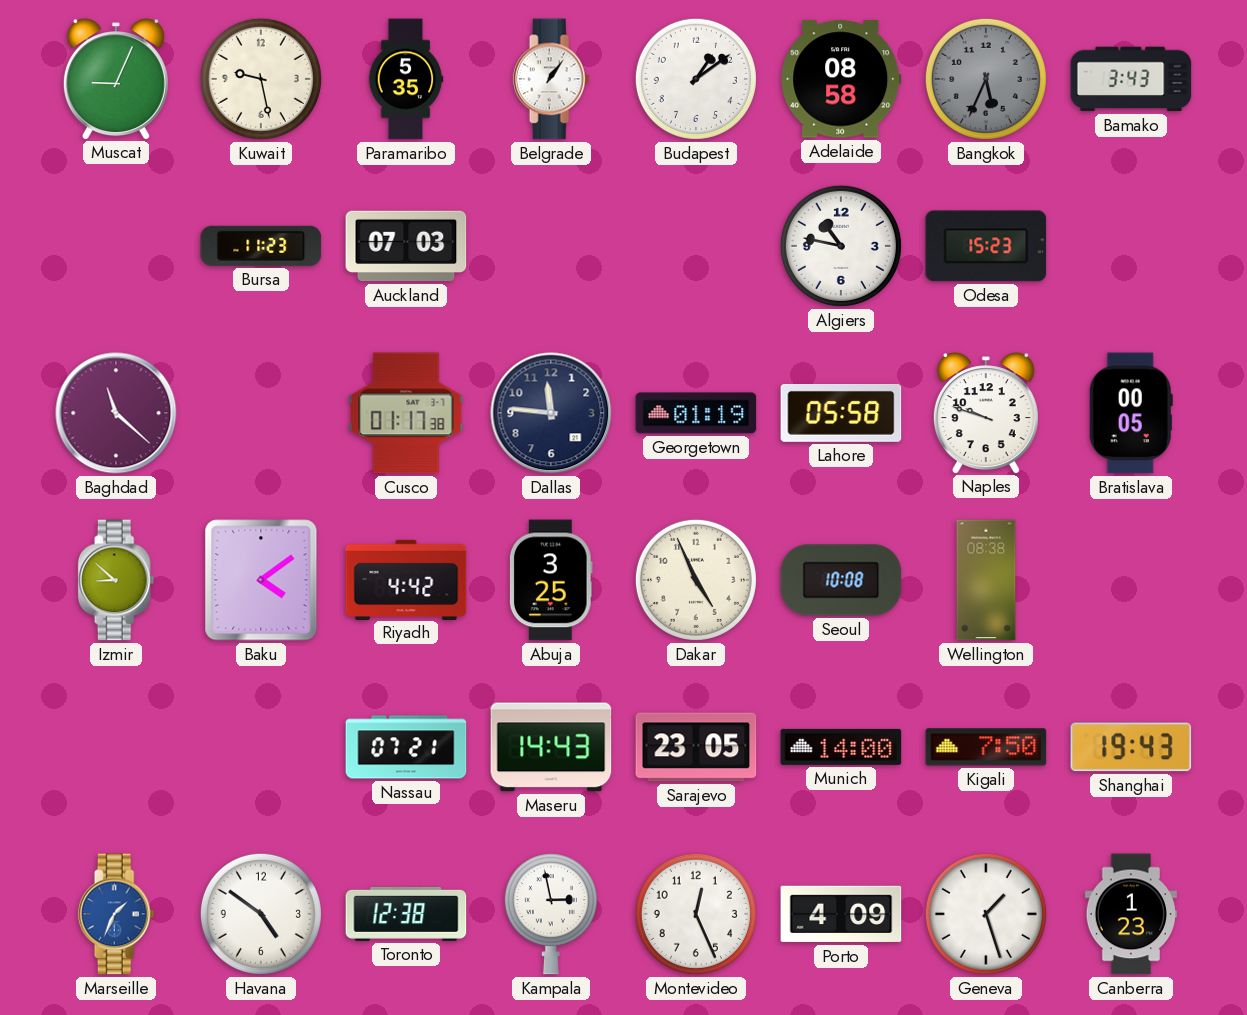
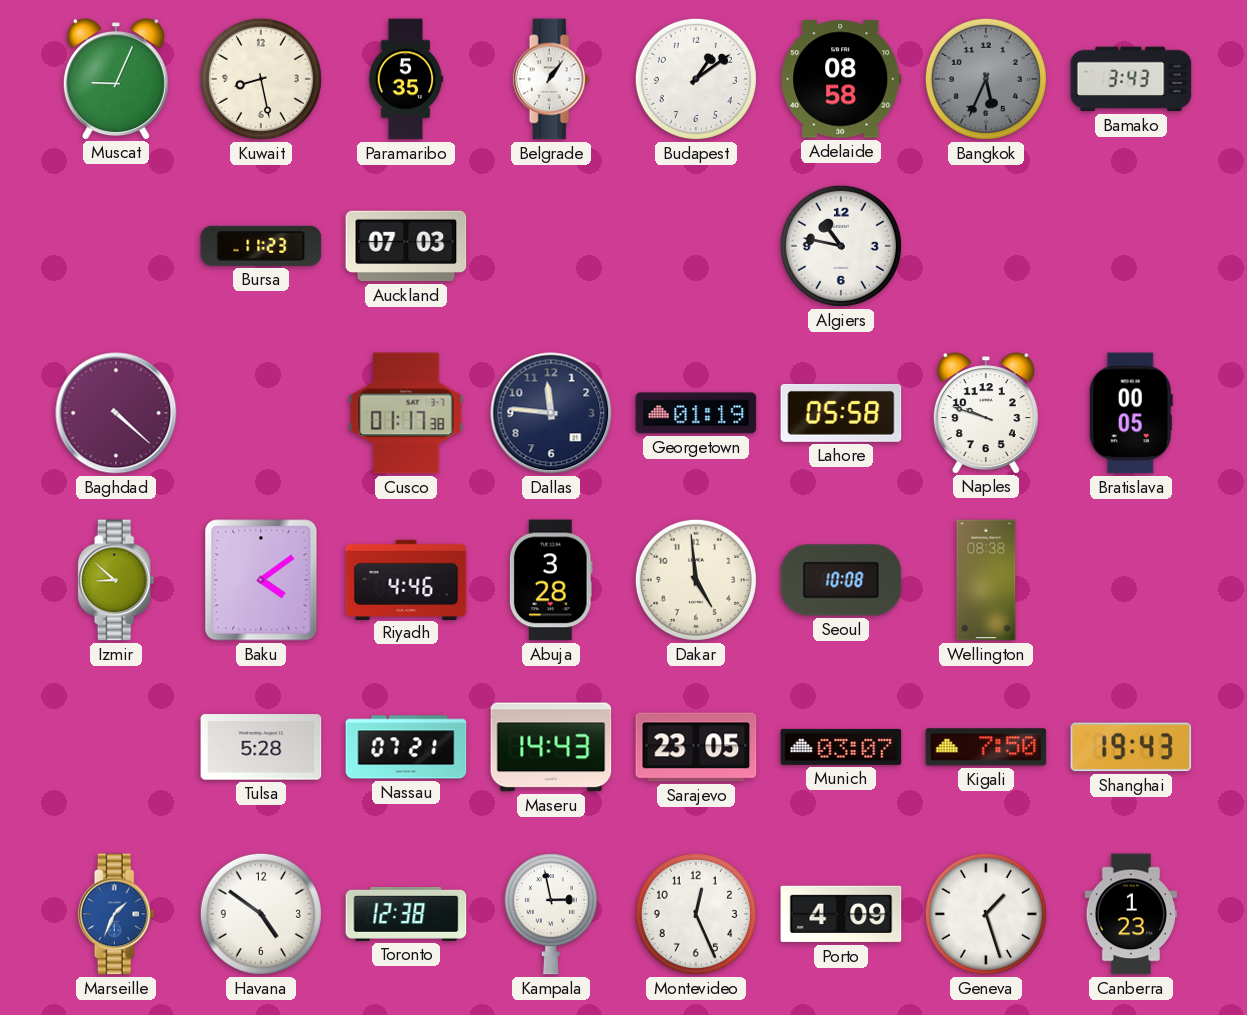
Kuwait: 9:28 -> 8:28 (261, 79)
Odesa: 15:23 -> none (986, 246)
Baghdad: 11:22 -> 4:22 (116, 413)
Riyadh: 4:42 -> 4:46 (406, 579)
Abuja: 3:25 -> 3:28 (551, 580)
Dakar: 4:56 -> 4:59 (696, 580)
Tulsa: none -> 5:28 (261, 747)
Munich: 14:00 -> 03:07 (841, 747)
